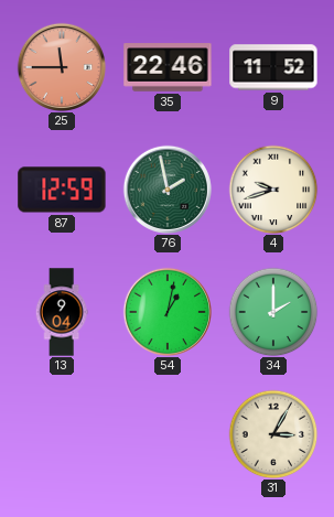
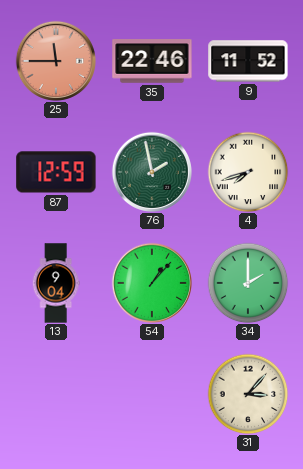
4: 9:42 -> 7:42 (248, 172)
54: 1:02 -> 1:07 (152, 283)
31: 3:05 -> 3:07 (248, 394)
